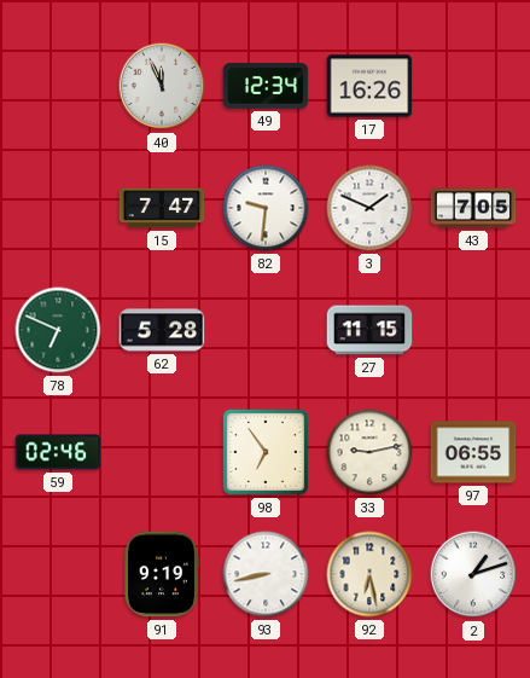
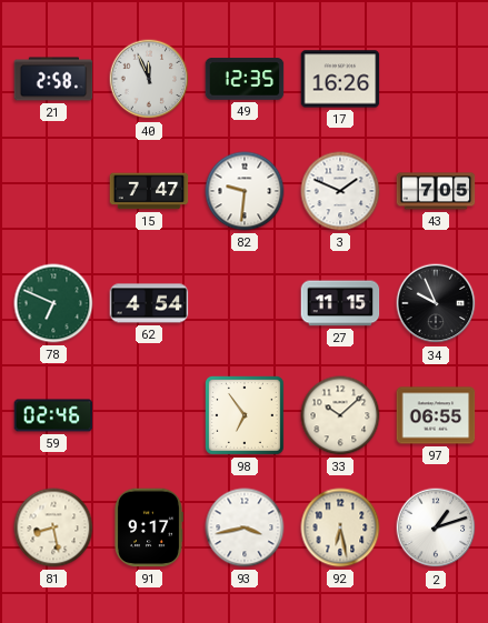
21: none -> 2:58 (53, 79)
49: 12:34 -> 12:35 (245, 79)
62: 5:28 -> 4:54 (149, 303)
34: none -> 9:56 (436, 303)
33: 9:13 -> 10:08 (340, 415)
81: none -> 8:28 (53, 527)
91: 9:19 -> 9:17 (149, 527)
93: 8:43 -> 3:43 (245, 527)
